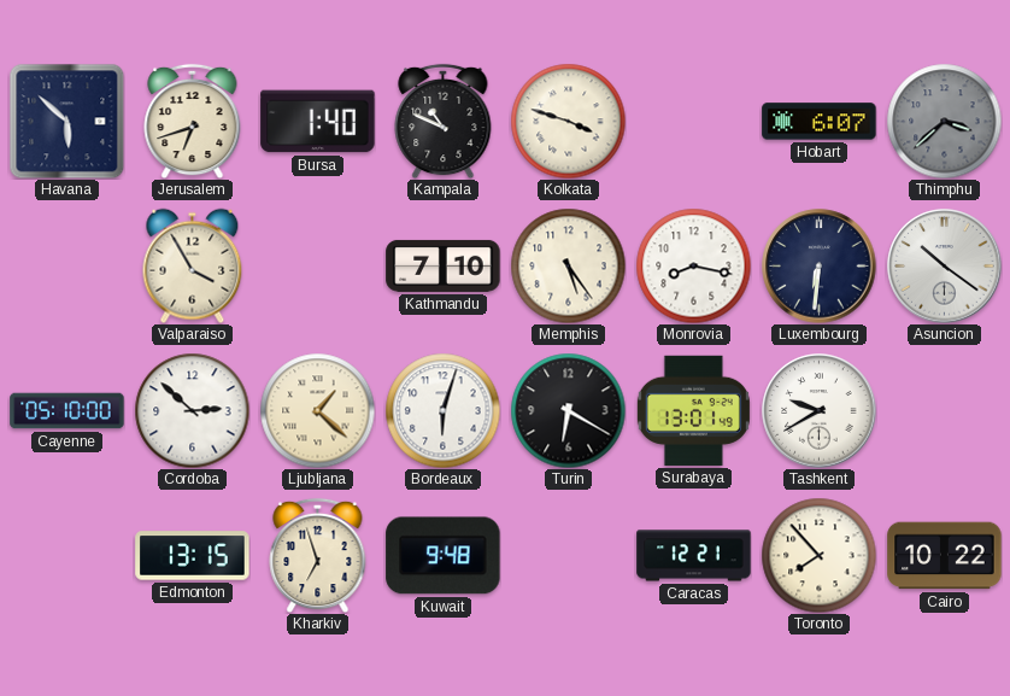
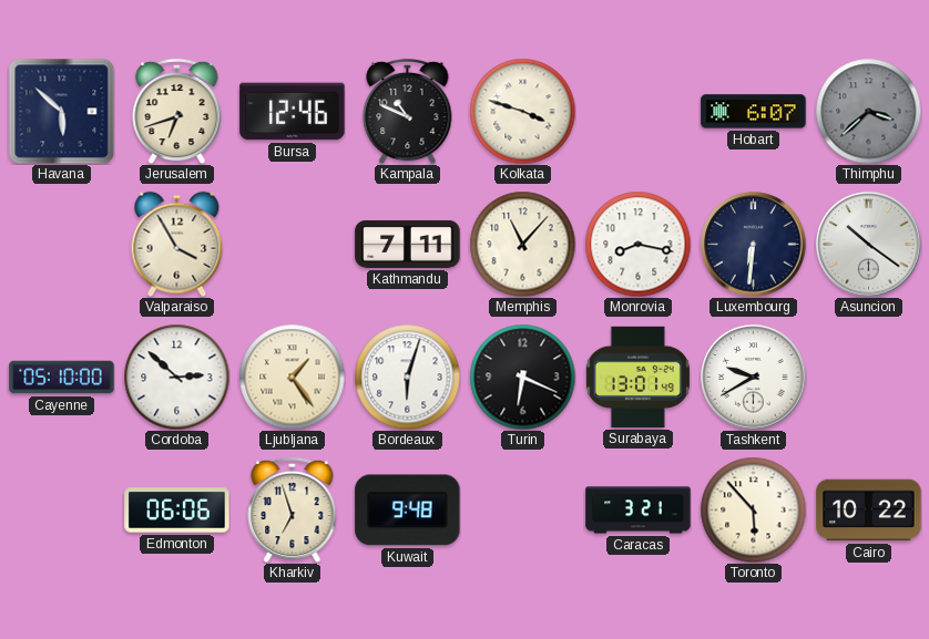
Bursa: 1:40 -> 12:46 (293, 112)
Kathmandu: 7:10 -> 7:11 (408, 244)
Memphis: 5:24 -> 11:07 (522, 244)
Ljubljana: 1:22 -> 1:24 (292, 377)
Turin: 6:20 -> 6:19 (522, 377)
Edmonton: 13:15 -> 06:06 (177, 511)
Caracas: 12:21 -> 3:21 (639, 511)
Toronto: 7:53 -> 5:53 (753, 509)
